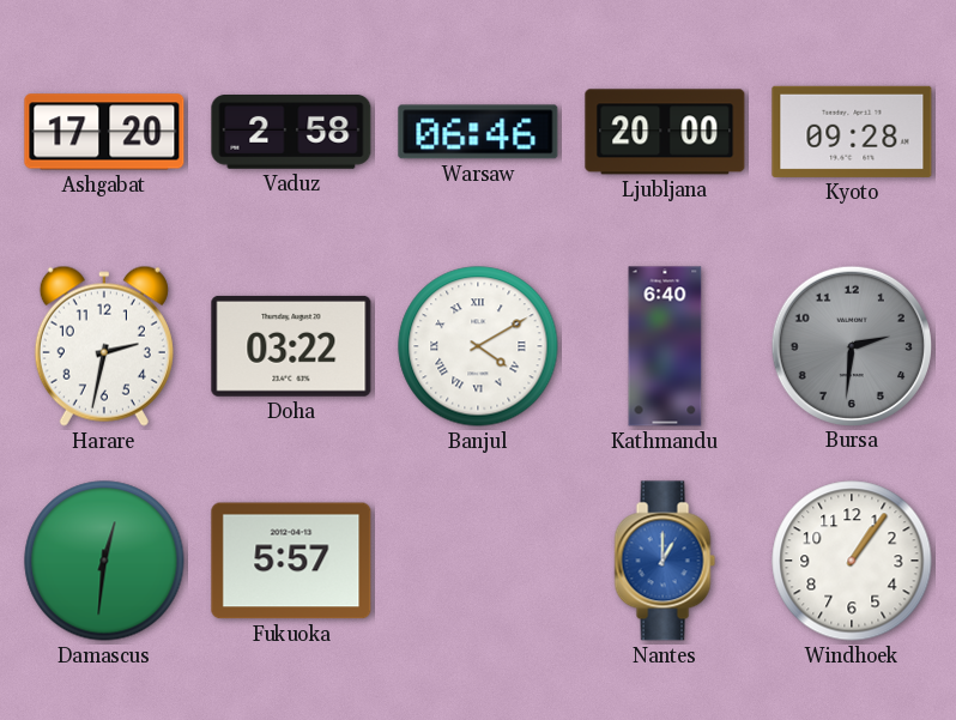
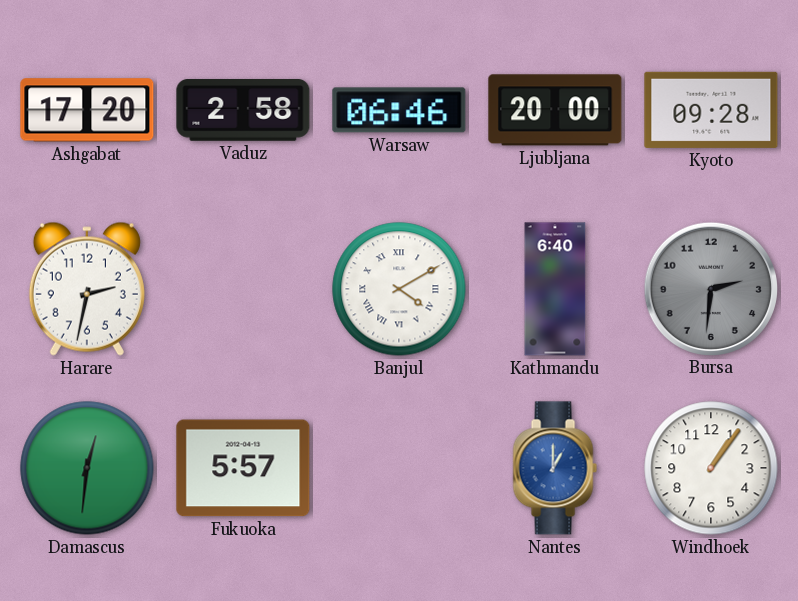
Doha: 03:22 -> none (291, 346)
